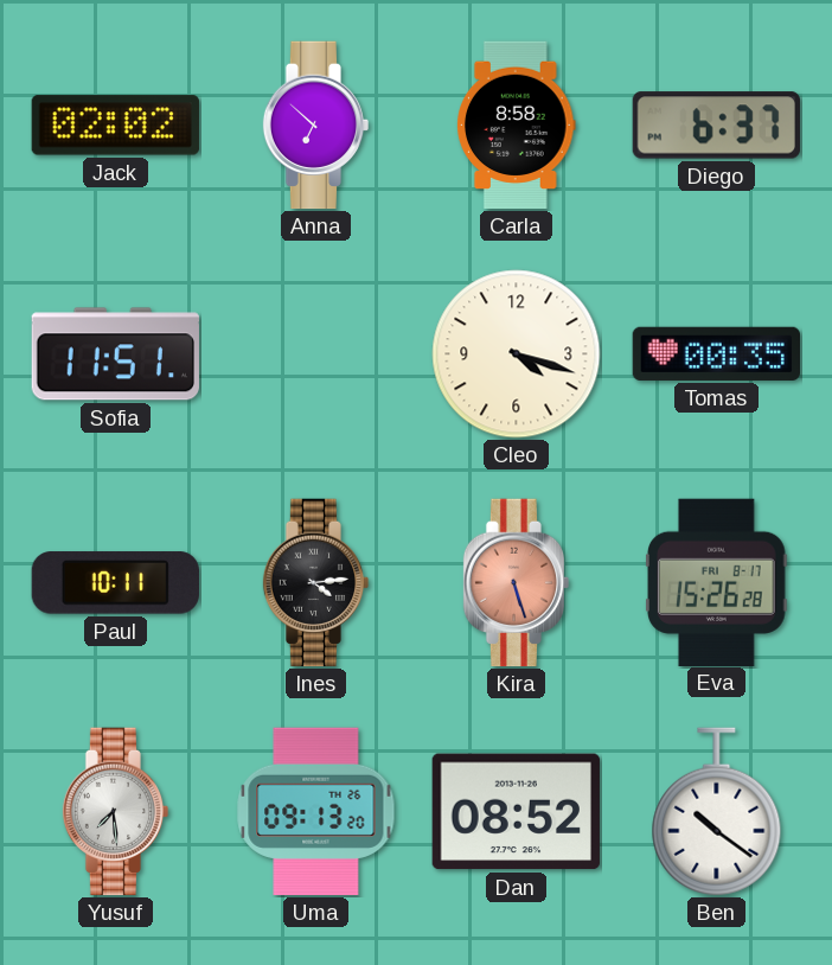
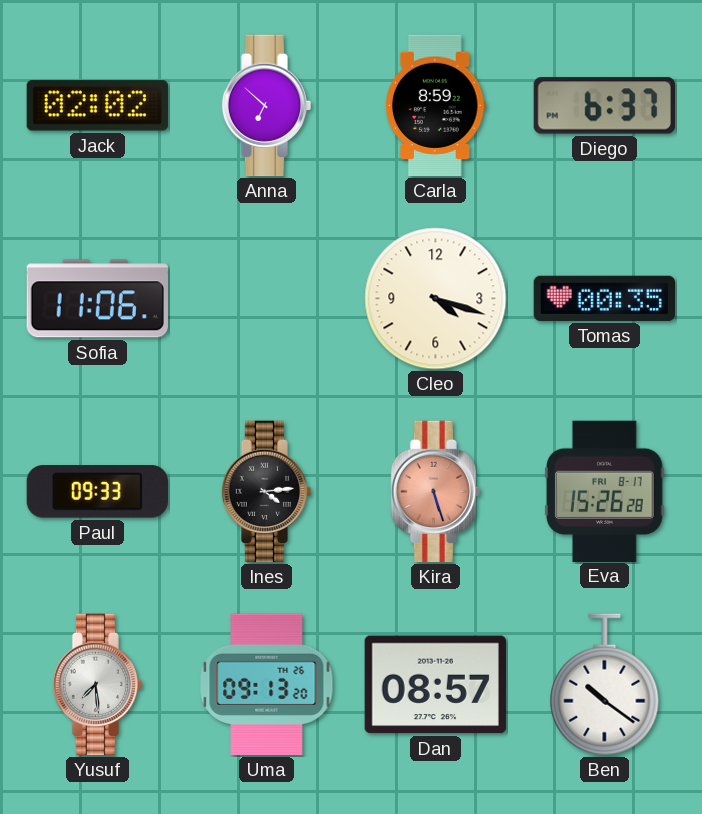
Carla: 8:58 -> 8:59 (436, 106)
Sofia: 11:51 -> 11:06 (97, 299)
Paul: 10:11 -> 09:33 (97, 492)
Dan: 08:52 -> 08:57 (435, 685)
